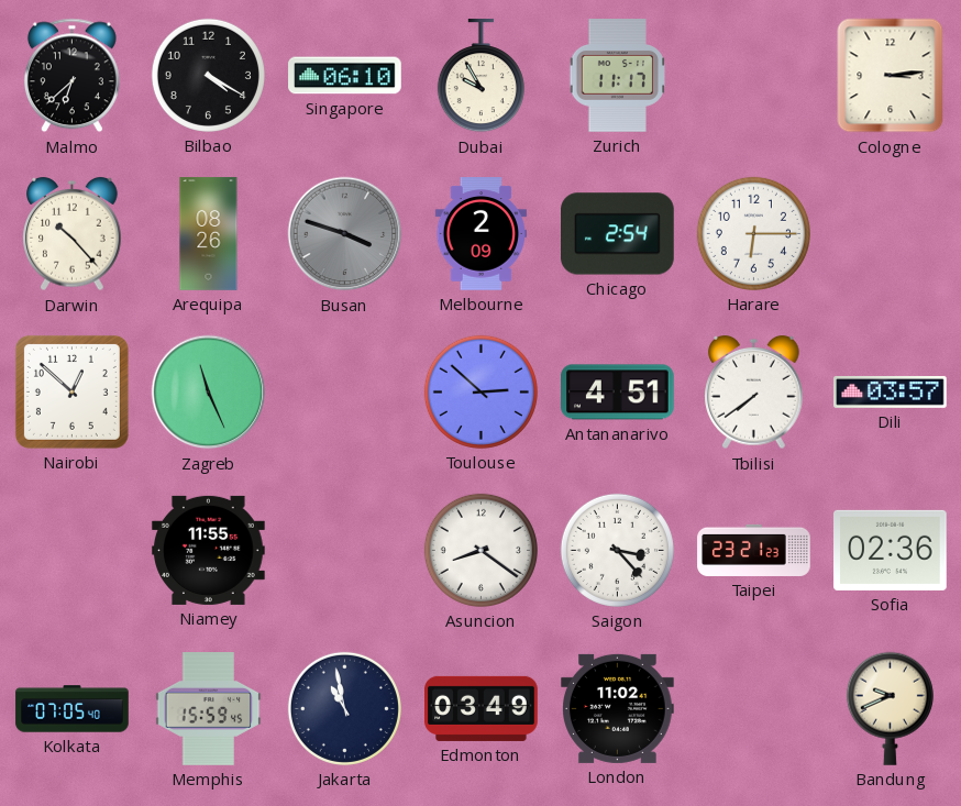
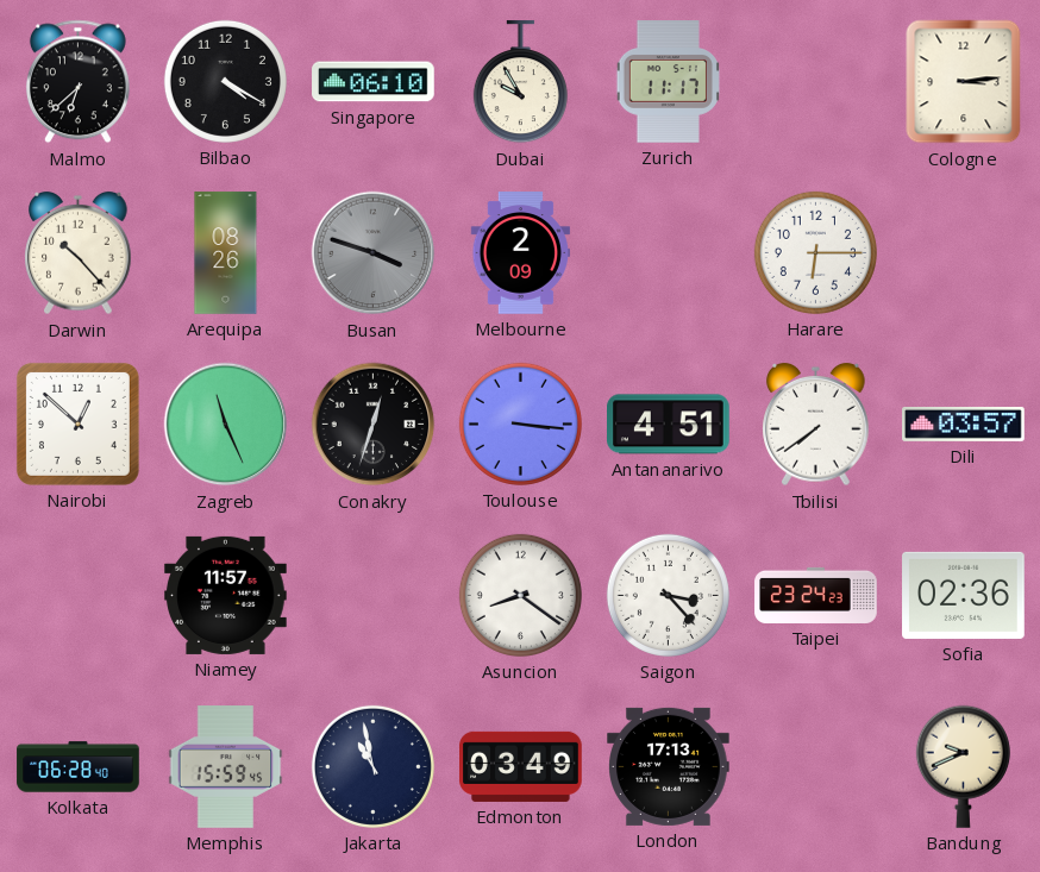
Chicago: 2:54 -> none (618, 234)
Conakry: none -> 12:33 (374, 425)
Toulouse: 2:52 -> 3:16 (520, 424)
Niamey: 11:55 -> 11:57 (226, 595)
Taipei: 23:21 -> 23:24 (816, 595)
Kolkata: 07:05 -> 06:28 (79, 767)
London: 11:02 -> 17:13 (669, 766)
